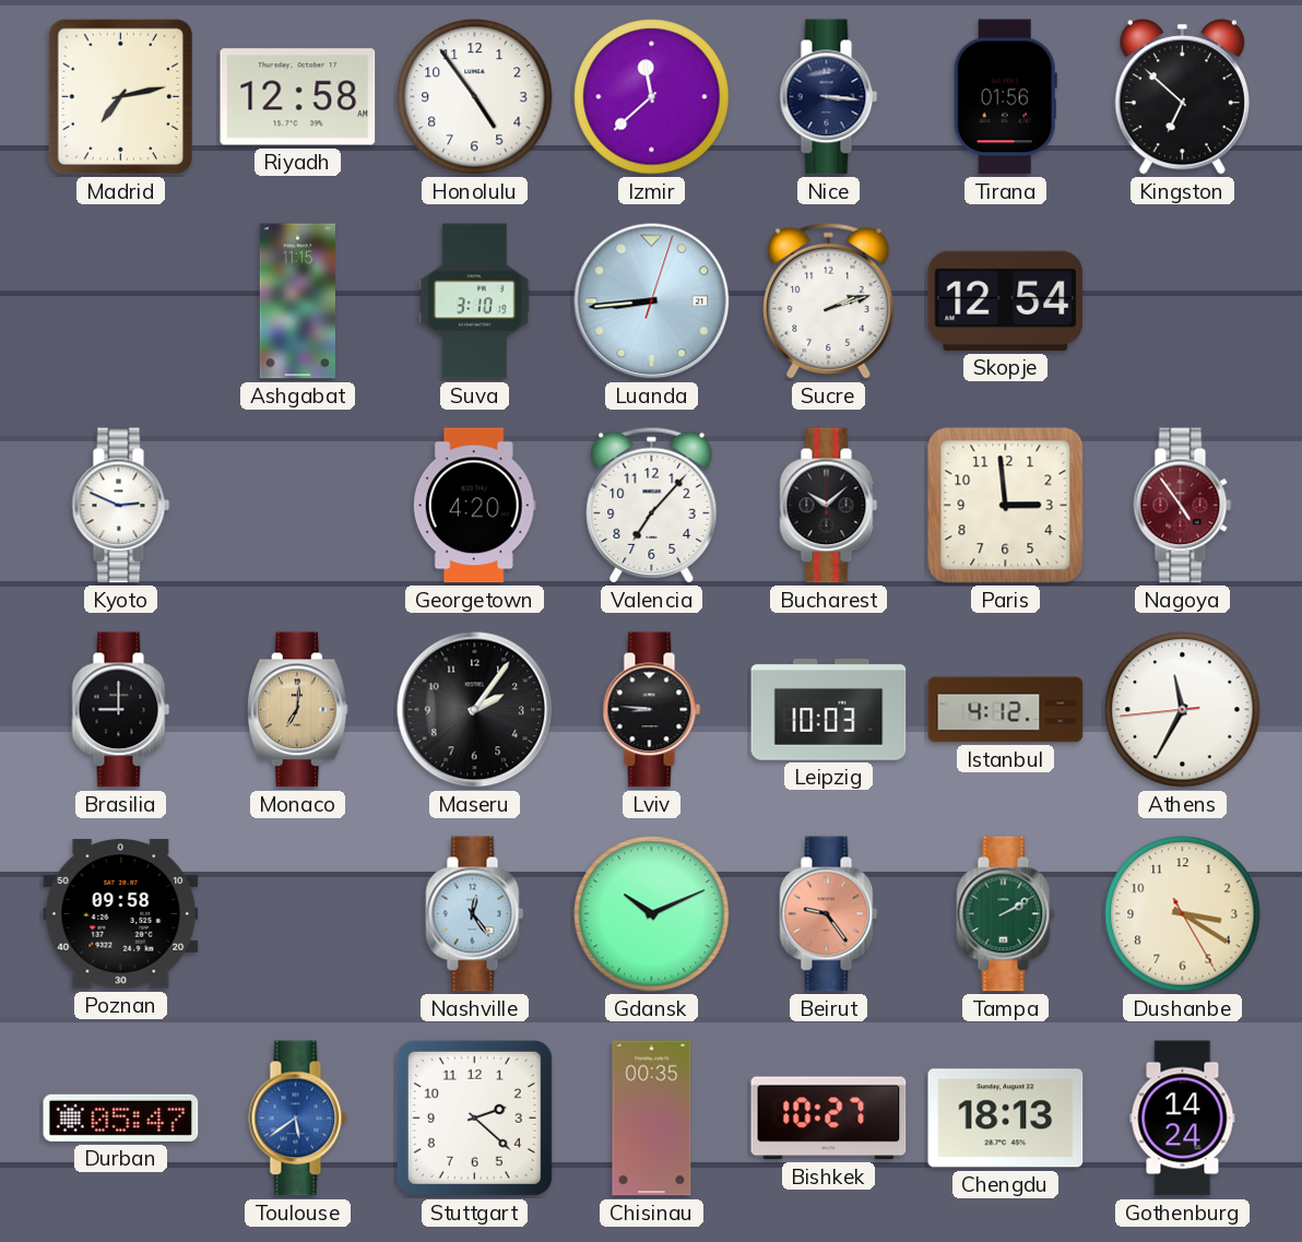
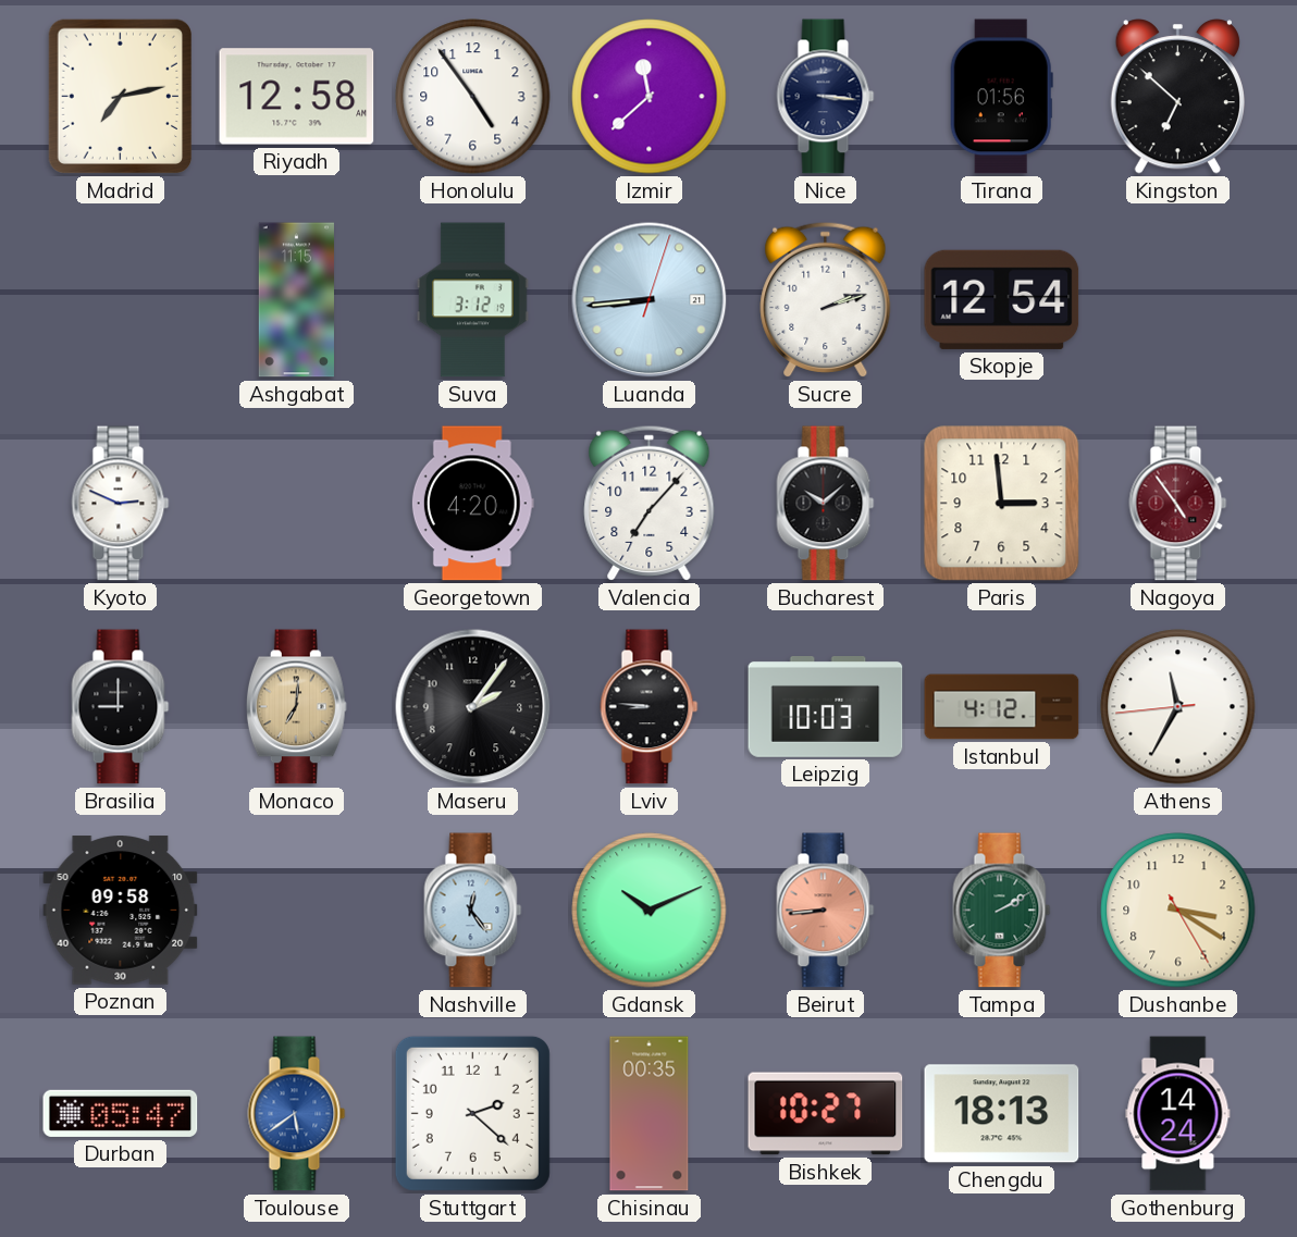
Suva: 3:10 -> 3:12 (473, 300)
Beirut: 9:24 -> 8:44 (826, 911)
